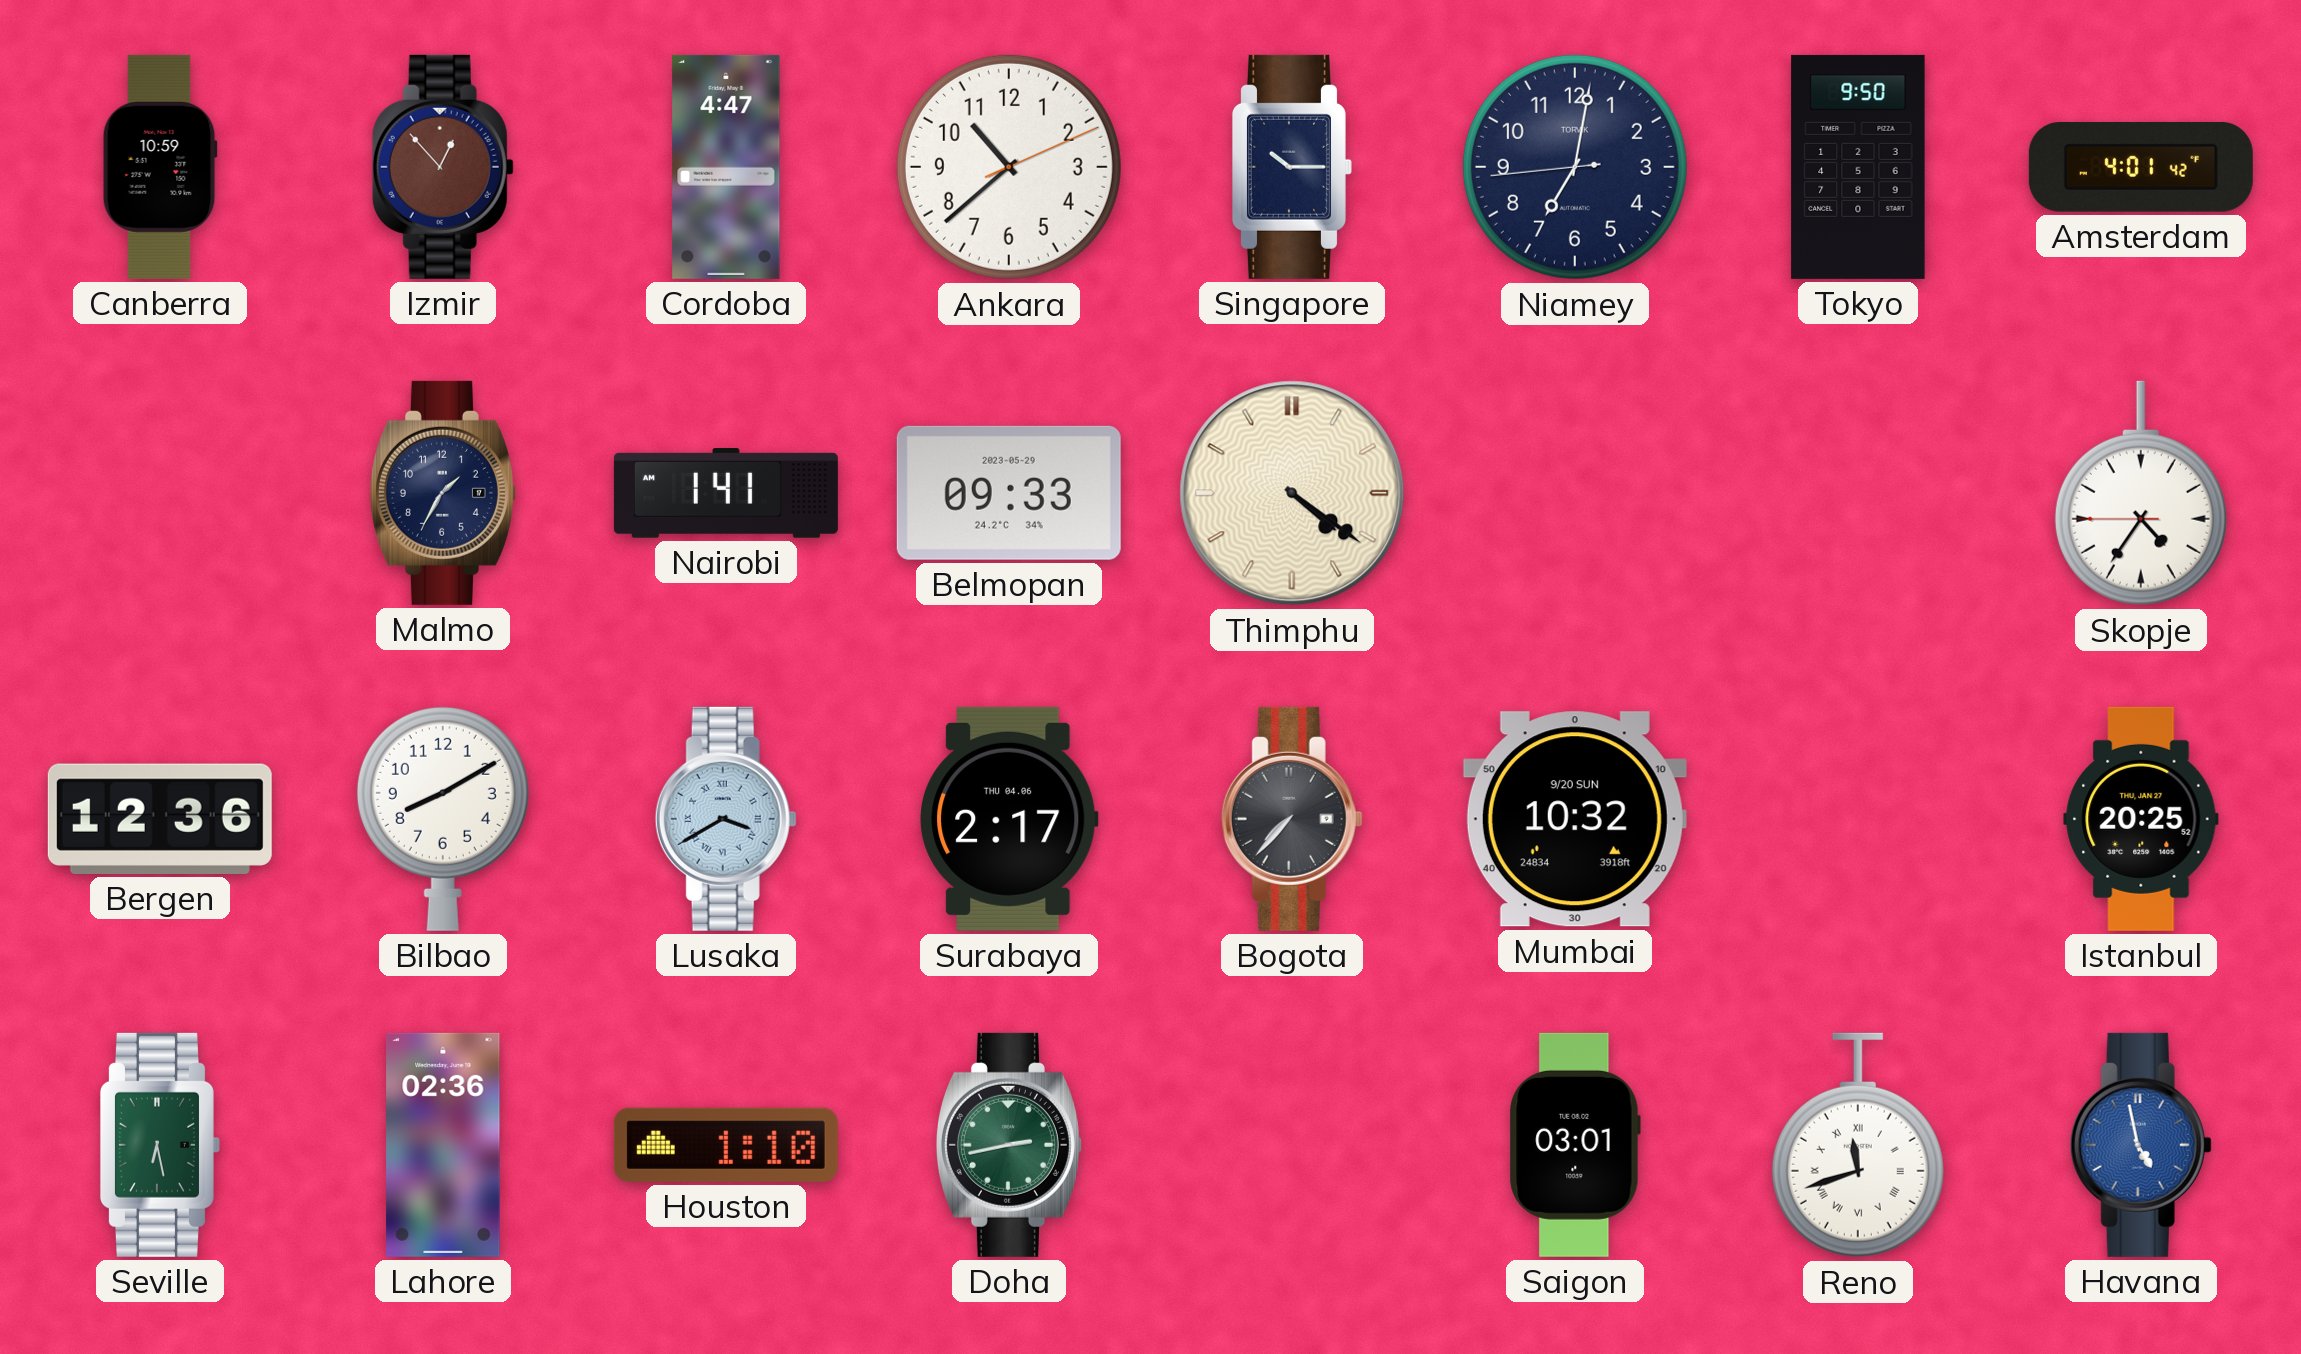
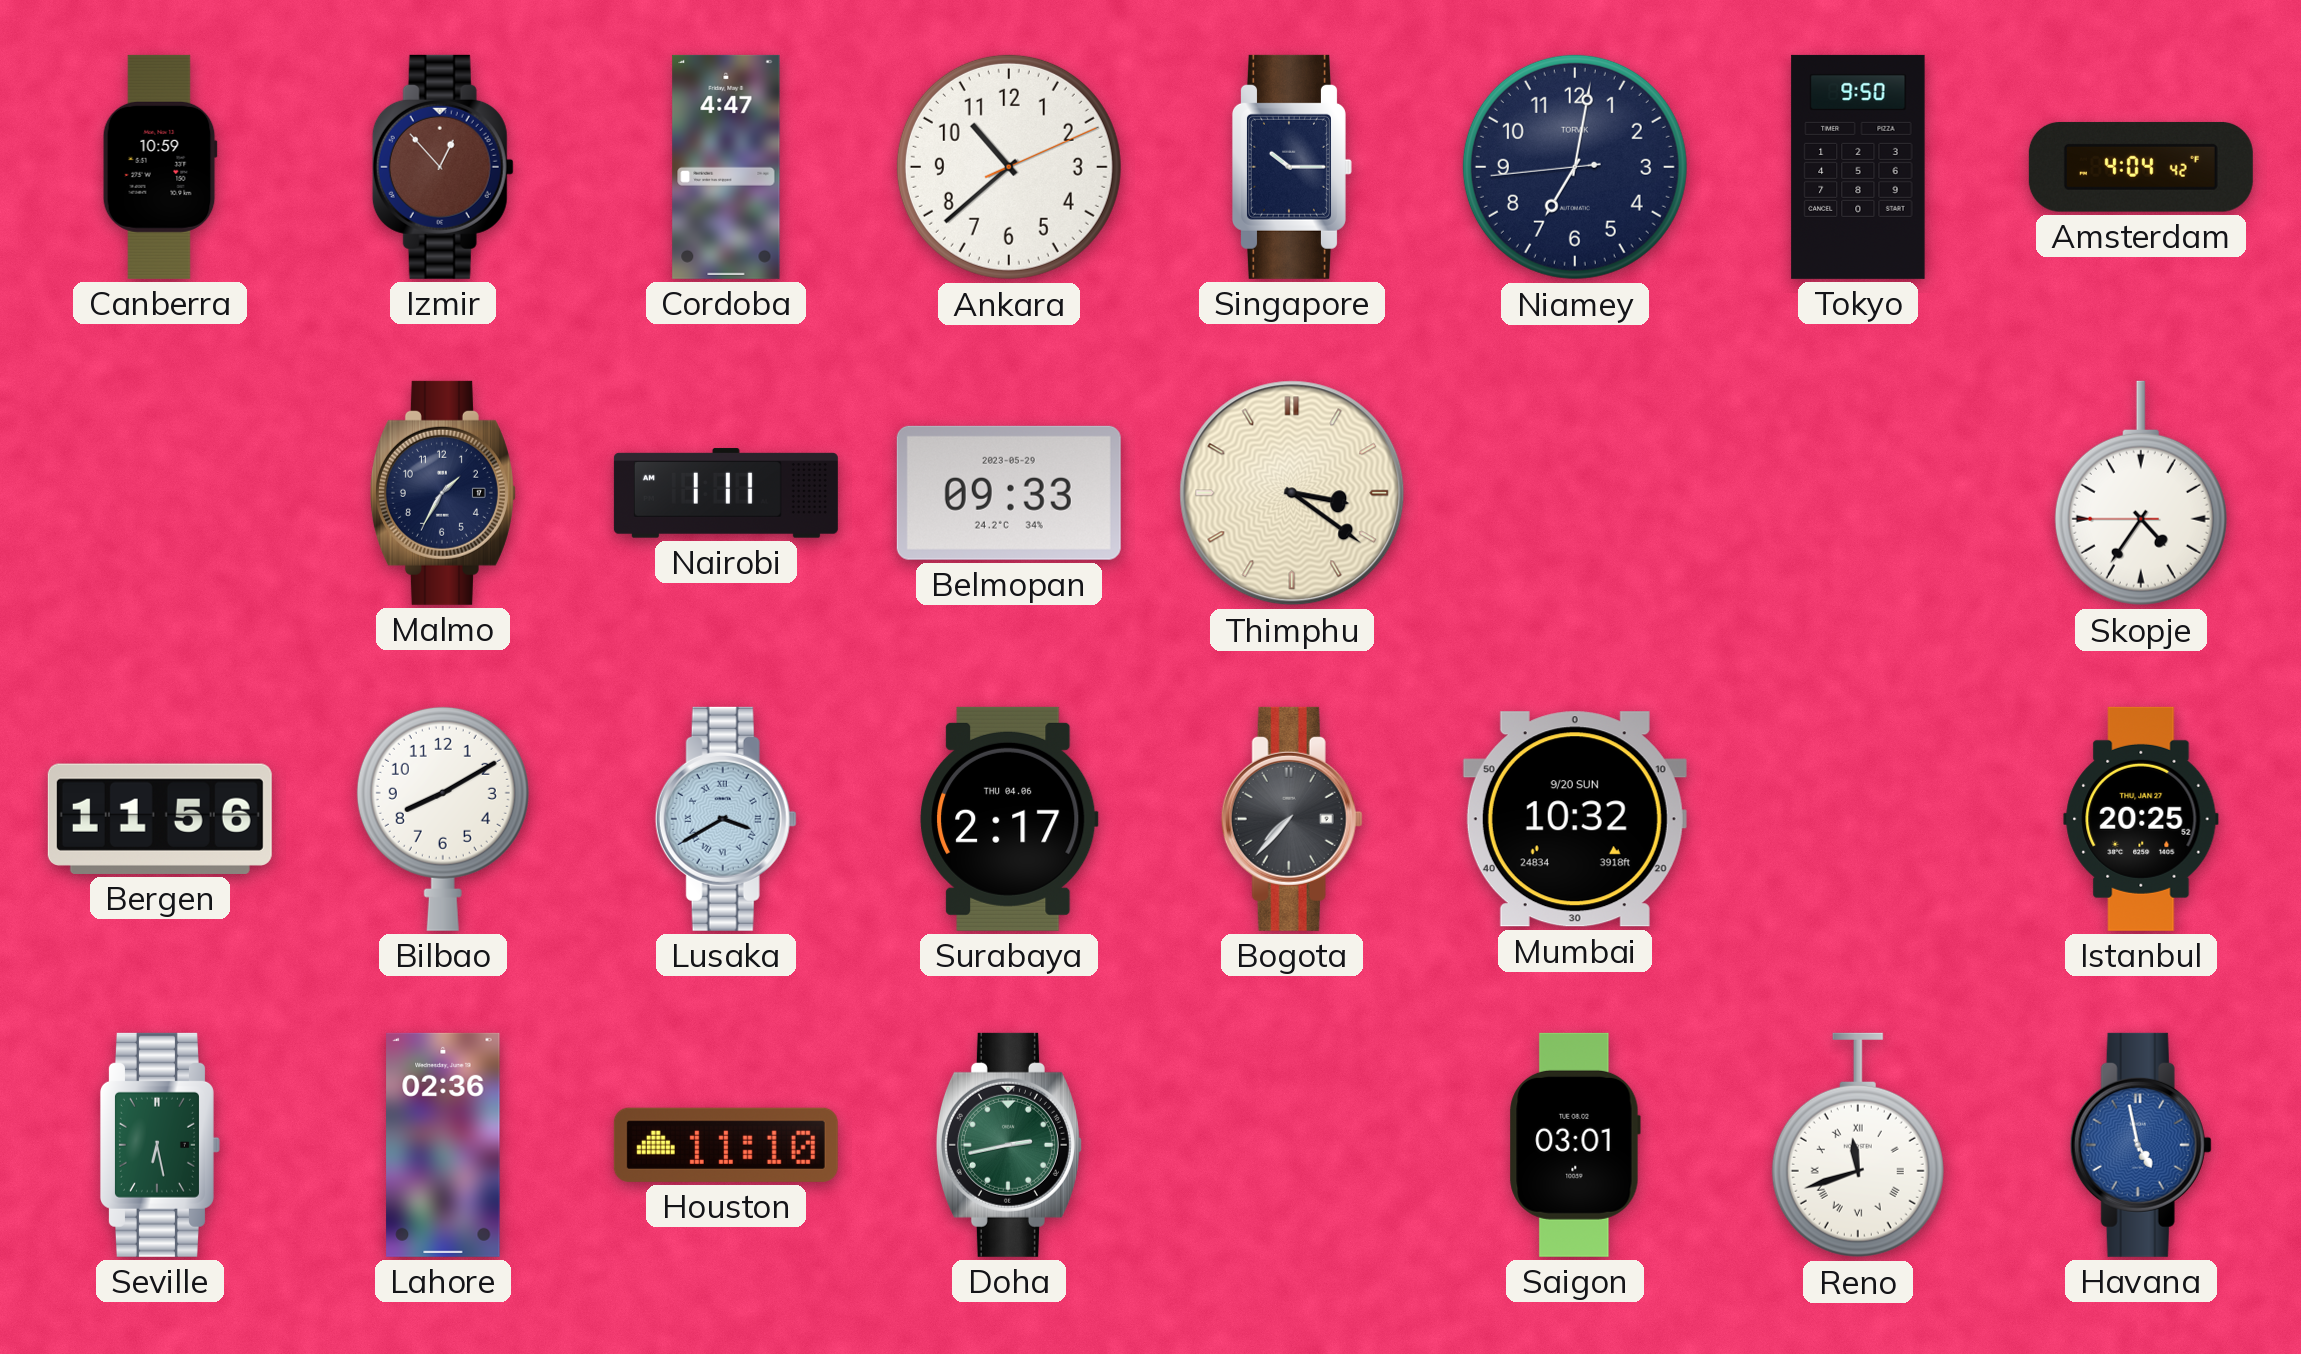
Amsterdam: 4:01 -> 4:04 (2141, 167)
Nairobi: 1:41 -> 1:11 (726, 493)
Thimphu: 4:21 -> 3:21 (1292, 493)
Bergen: 12:36 -> 11:56 (160, 819)
Houston: 1:10 -> 11:10 (726, 1145)
